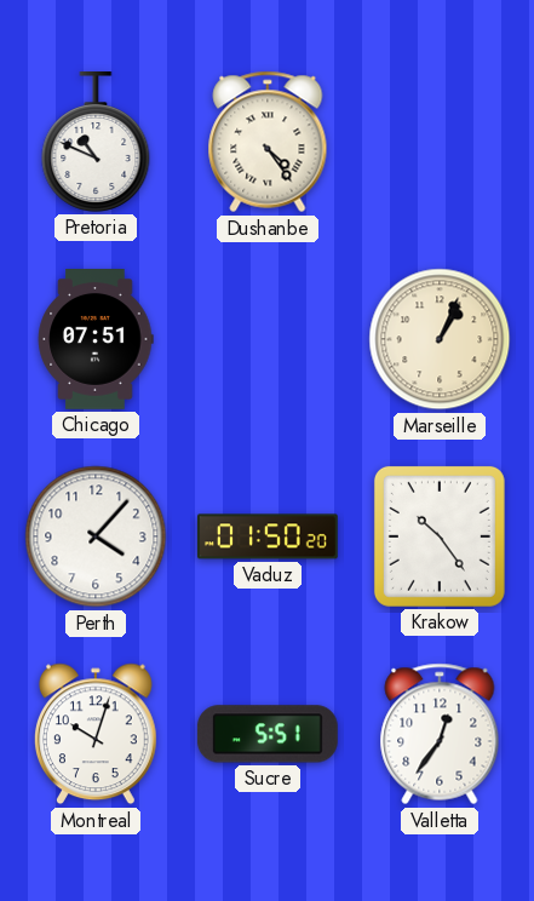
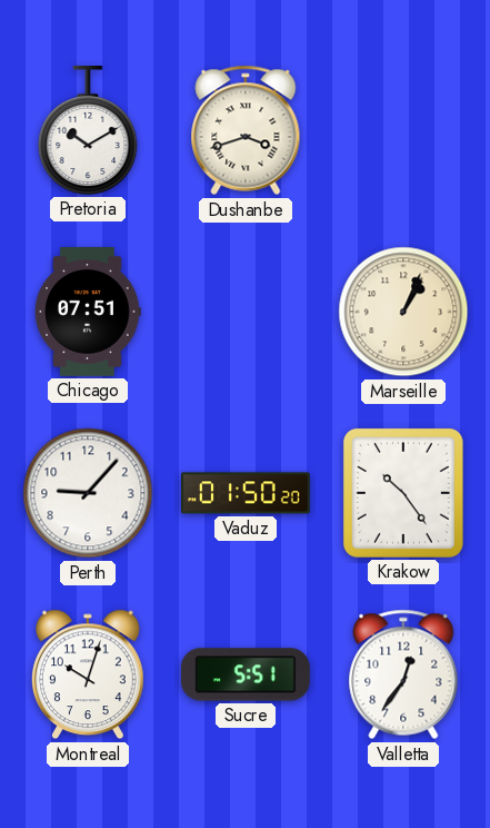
Pretoria: 10:49 -> 10:10 (88, 131)
Dushanbe: 4:24 -> 3:42 (246, 130)
Perth: 4:07 -> 9:07 (88, 493)
